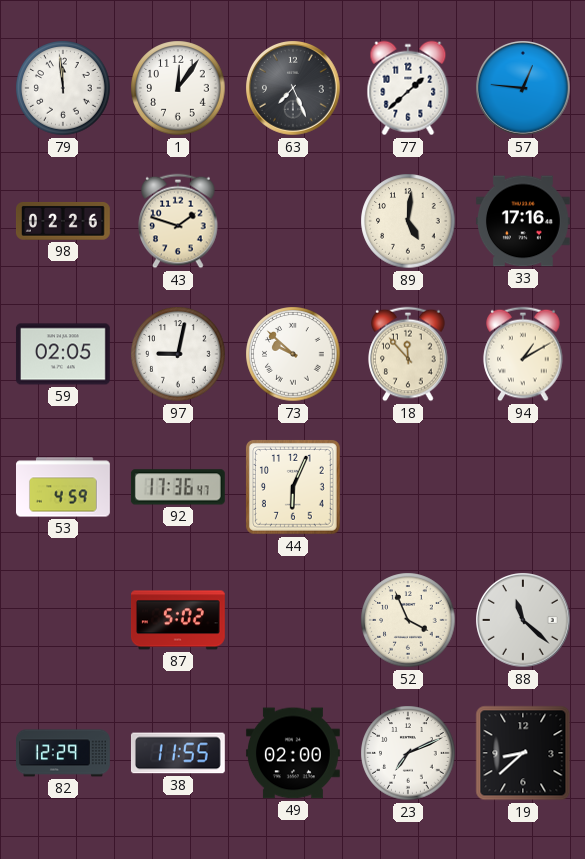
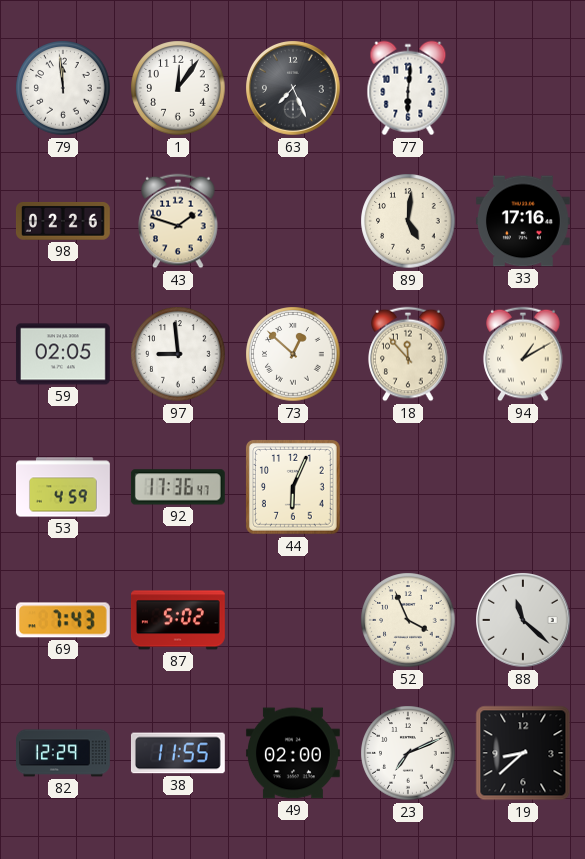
77: 1:38 -> 6:01 (408, 88)
57: 12:46 -> none (524, 89)
97: 9:02 -> 8:59 (178, 354)
73: 9:52 -> 12:52 (293, 354)
69: none -> 7:43 (63, 620)
